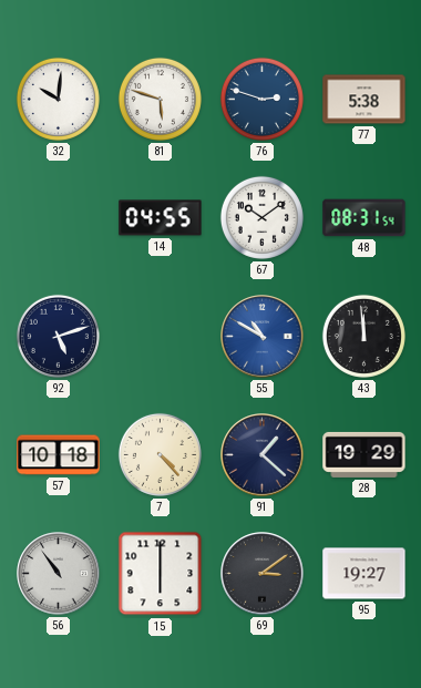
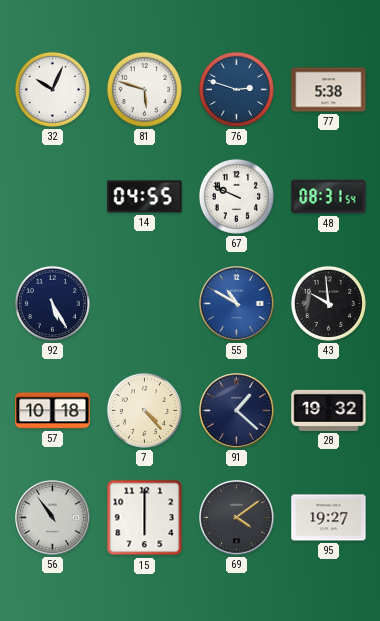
32: 10:01 -> 10:04 (52, 89)
67: 10:09 -> 9:49 (236, 196)
92: 5:12 -> 5:25 (52, 303)
43: 11:59 -> 9:59 (328, 303)
28: 19:29 -> 19:32 (329, 410)
69: 3:09 -> 4:09 (237, 518)
